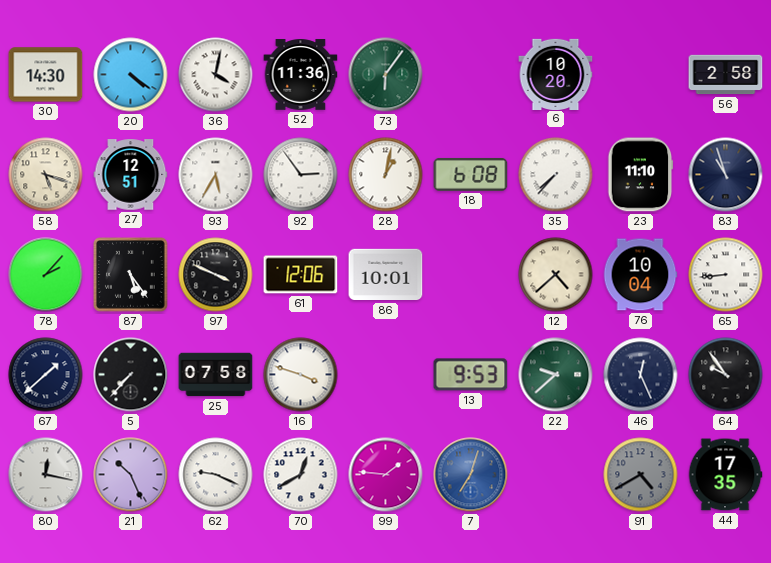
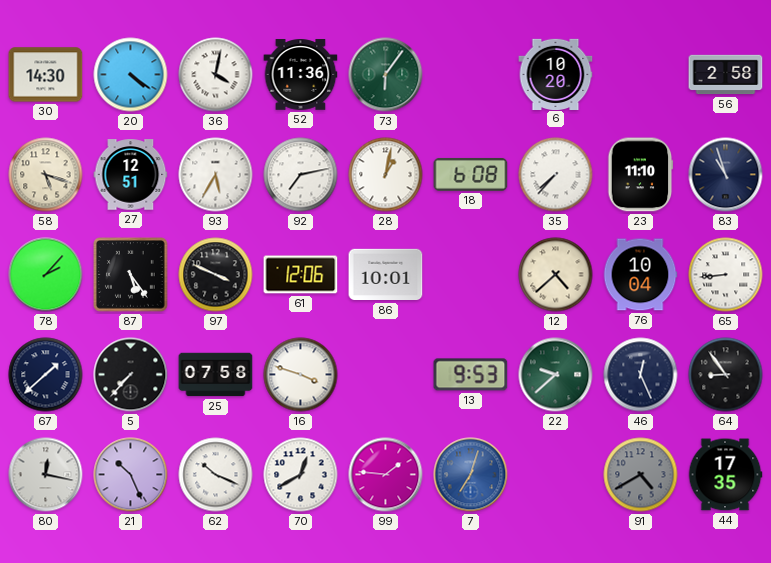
92: 2:54 -> 7:13 (301, 175)
64: 9:54 -> 8:54 (726, 375)
62: 9:19 -> 10:19 (216, 475)
